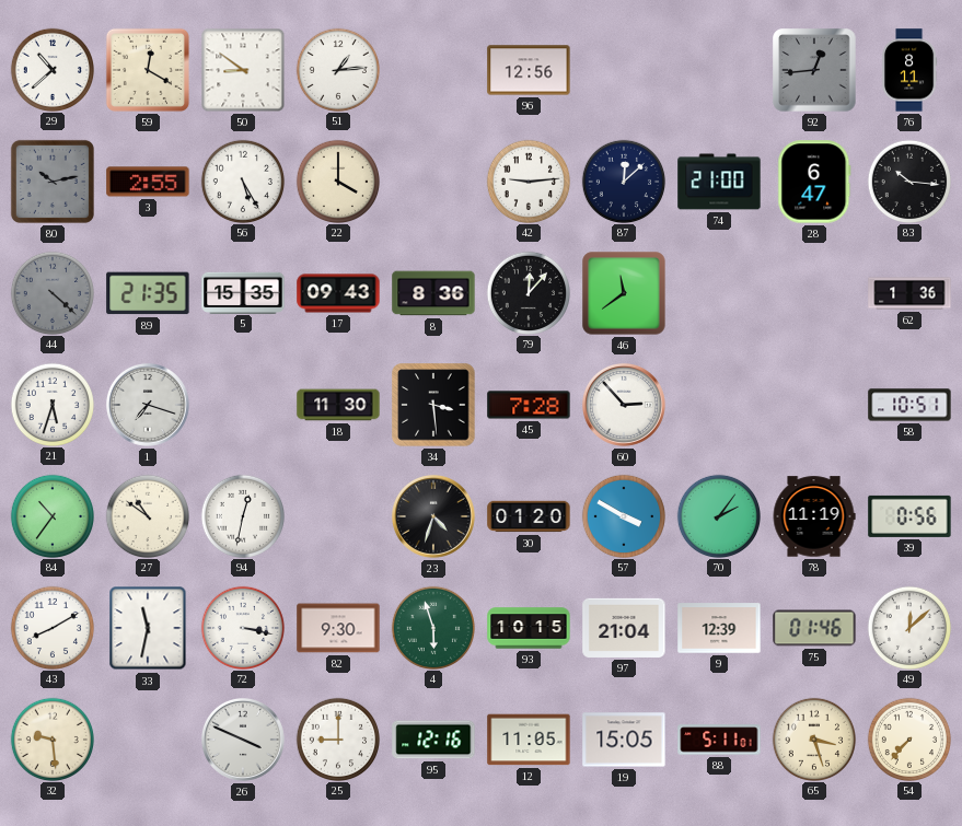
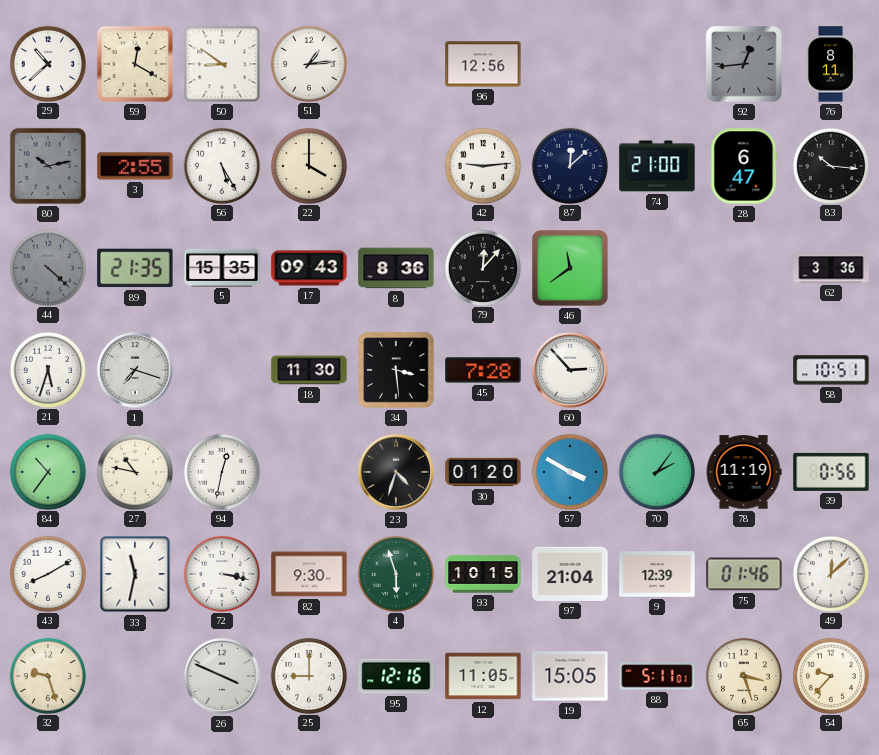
62: 1:36 -> 3:36 (831, 268)
27: 10:51 -> 10:47 (134, 471)
32: 9:29 -> 9:27 (47, 675)
54: 7:37 -> 9:37 (830, 675)
